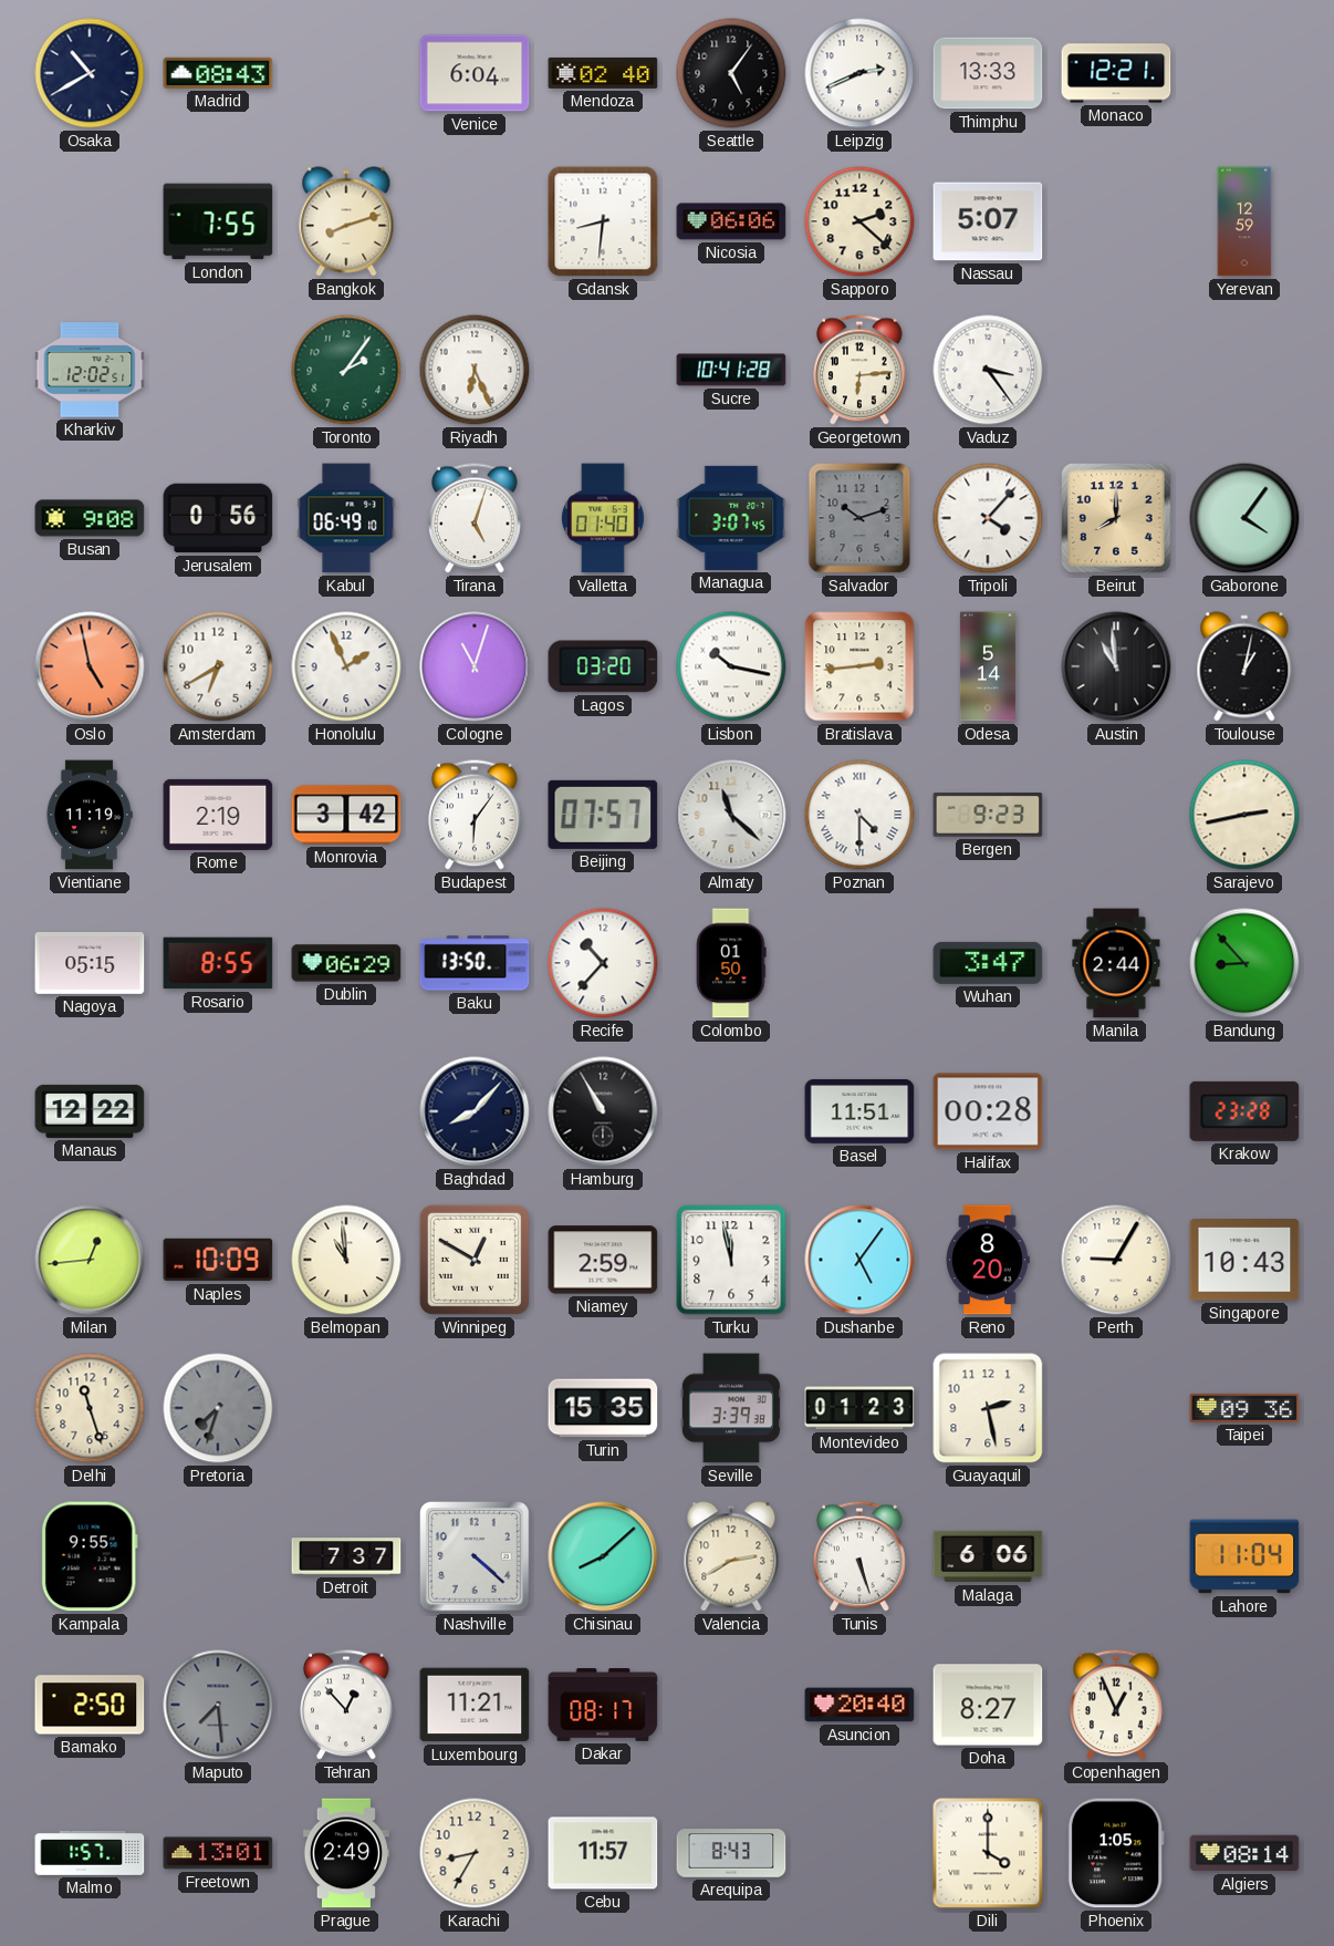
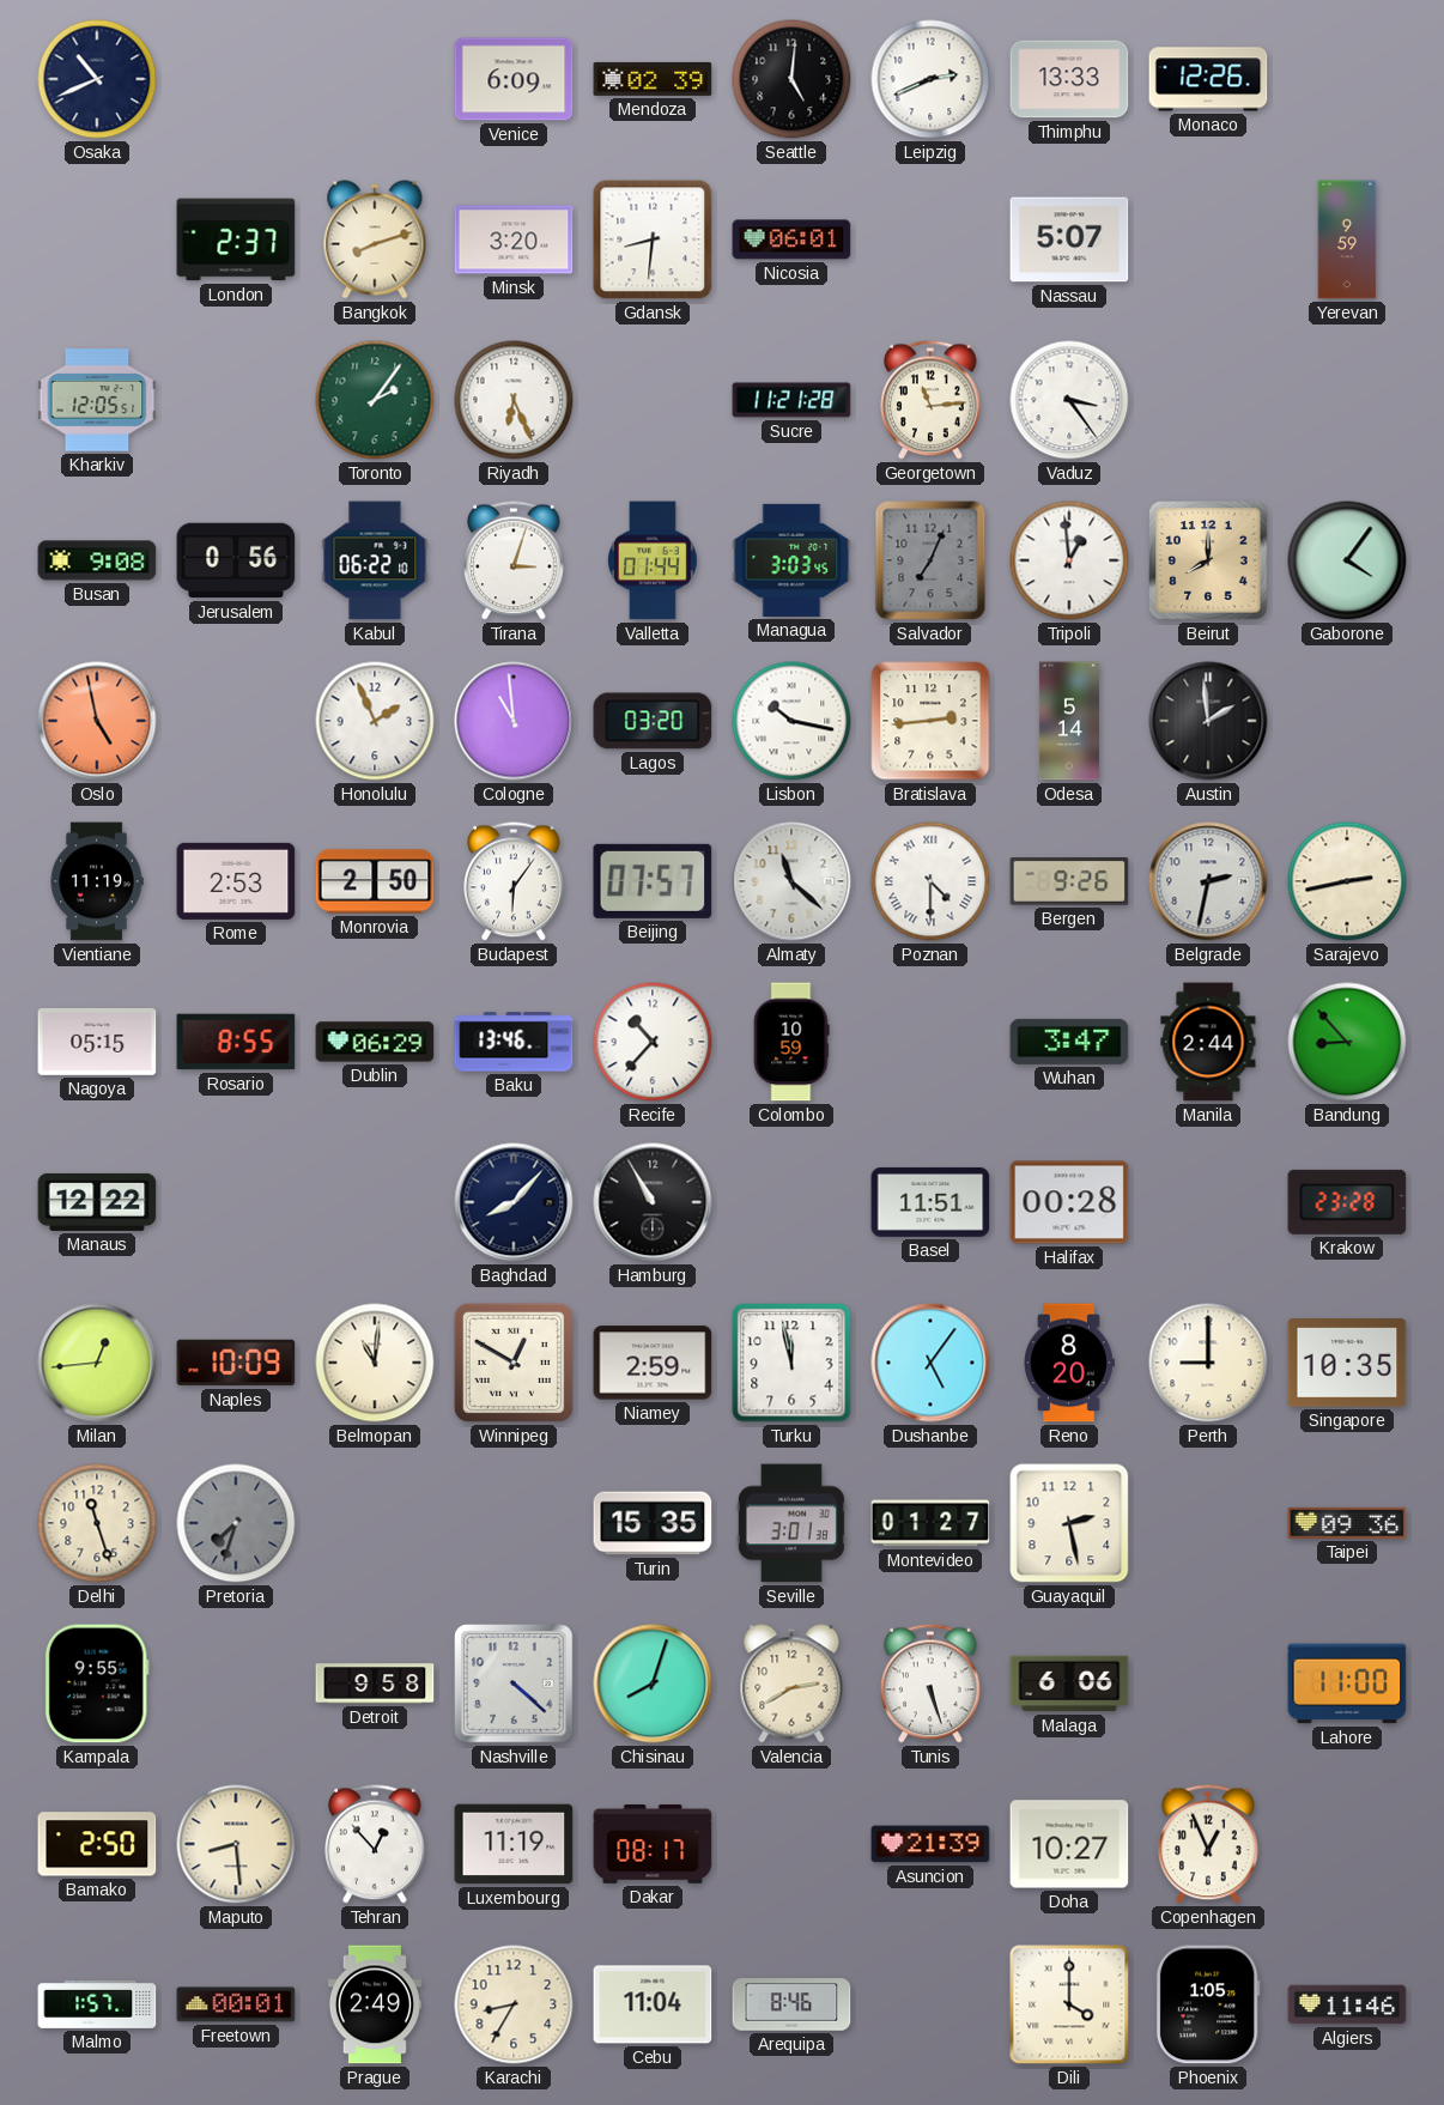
Osaka: 10:40 -> 10:41 (97, 79)
Madrid: 08:43 -> none (218, 73)
Venice: 6:04 -> 6:09 (514, 79)
Mendoza: 02:40 -> 02:39 (653, 79)
Seattle: 5:06 -> 5:01 (791, 79)
Monaco: 12:21 -> 12:26 (1208, 79)
London: 7:55 -> 2:37 (236, 239)
Minsk: none -> 3:20 (514, 239)
Nicosia: 06:06 -> 06:01 (791, 239)
Sapporo: 2:22 -> none (859, 221)
Yerevan: 12:59 -> 9:59 (1347, 239)
Kharkiv: 12:02 -> 12:05 (97, 401)
Sucre: 10:41 -> 11:21 (791, 400)
Georgetown: 6:14 -> 11:14 (930, 400)
Kabul: 06:49 -> 06:22 (375, 560)
Tirana: 5:03 -> 3:03 (514, 560)
Valletta: 01:40 -> 01:44 (653, 560)
Managua: 3:07 -> 3:03 (791, 560)
Salvador: 10:12 -> 7:04 (930, 560)
Tripoli: 4:07 -> 12:59 (1069, 560)
Amsterdam: 6:40 -> none (218, 666)
Cologne: 11:03 -> 10:59 (514, 721)
Austin: 10:59 -> 1:59 (1208, 721)
Toulouse: 1:02 -> none (1244, 666)
Rome: 2:19 -> 2:53 (236, 881)
Monrovia: 3:42 -> 2:50 (375, 881)
Bergen: 9:23 -> 9:26 (1069, 882)
Belgrade: none -> 2:32 (1208, 881)
Baku: 13:50 -> 13:46 (514, 1042)
Colombo: 01:50 -> 10:59 (791, 1042)
Belmopan: 10:59 -> 11:01 (375, 1363)
Perth: 9:05 -> 9:00 (1208, 1363)
Singapore: 10:43 -> 10:35 (1347, 1364)
Seville: 3:39 -> 3:01 (791, 1523)
Montevideo: 01:23 -> 01:27 (930, 1523)
Detroit: 7:37 -> 9:58 (375, 1684)
Chisinau: 8:08 -> 8:03 (653, 1684)
Lahore: 11:04 -> 11:00 (1347, 1684)
Maputo: 7:29 -> 8:29 (236, 1844)
Maputo dial: grey -> cream (236, 1844)
Luxembourg: 11:21 -> 11:19 (514, 1844)
Asuncion: 20:40 -> 21:39 (930, 1844)
Doha: 8:27 -> 10:27 (1069, 1844)
Freetown: 13:01 -> 00:01 (236, 2004)
Cebu: 11:57 -> 11:04 (653, 2004)
Arequipa: 8:43 -> 8:46 (791, 2004)
Algiers: 08:14 -> 11:46 (1347, 2004)
